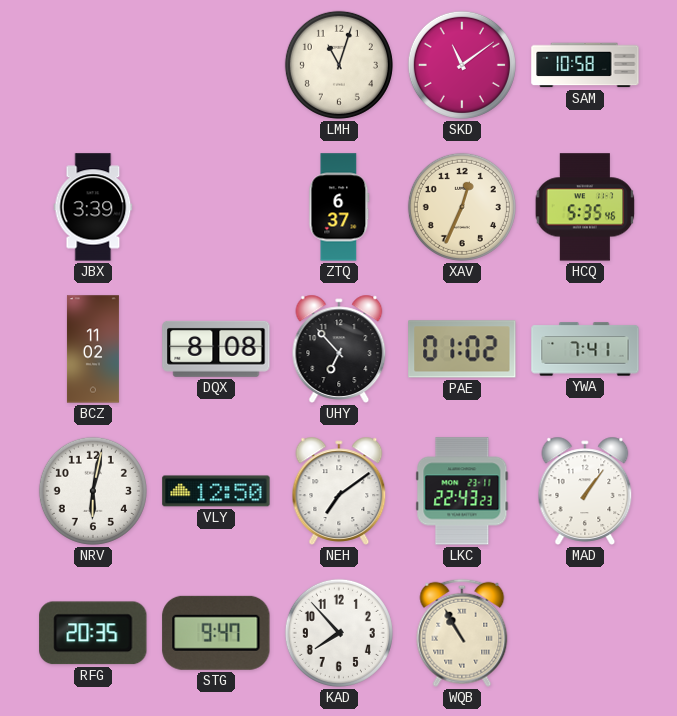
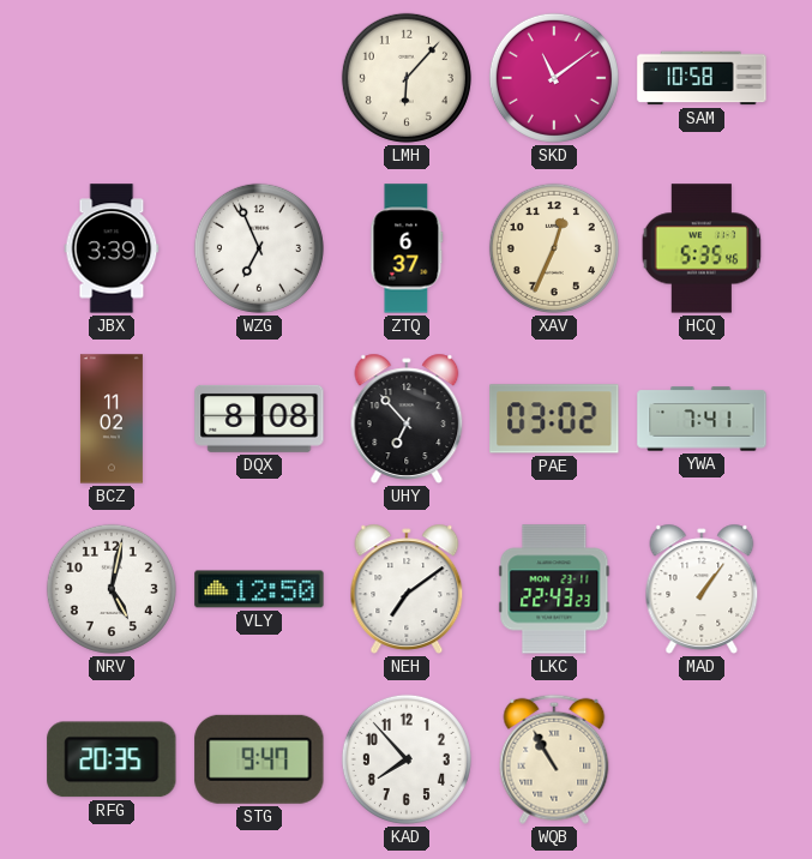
LMH: 11:03 -> 6:07 (407, 78)
WZG: none -> 6:56 (259, 248)
PAE: 01:02 -> 03:02 (554, 419)
NRV: 6:02 -> 5:02 (112, 589)
